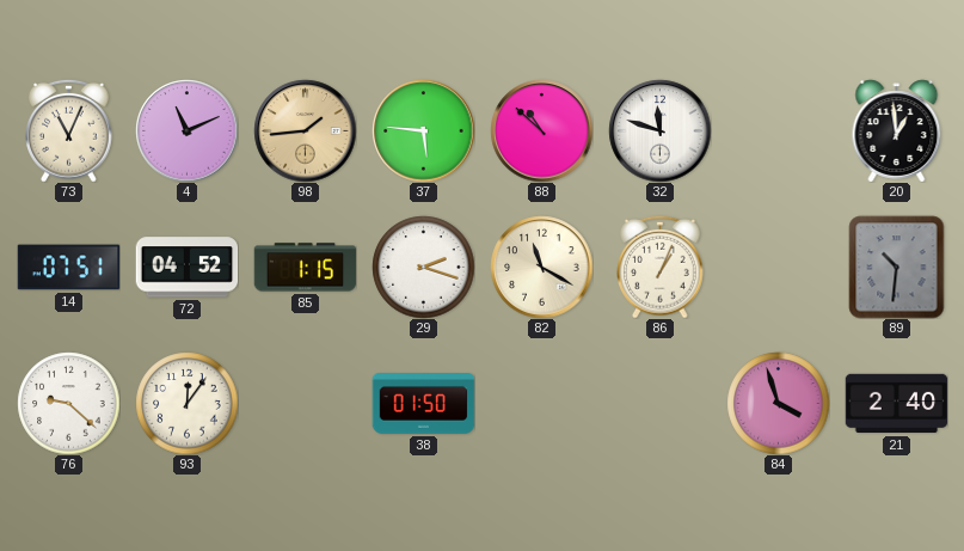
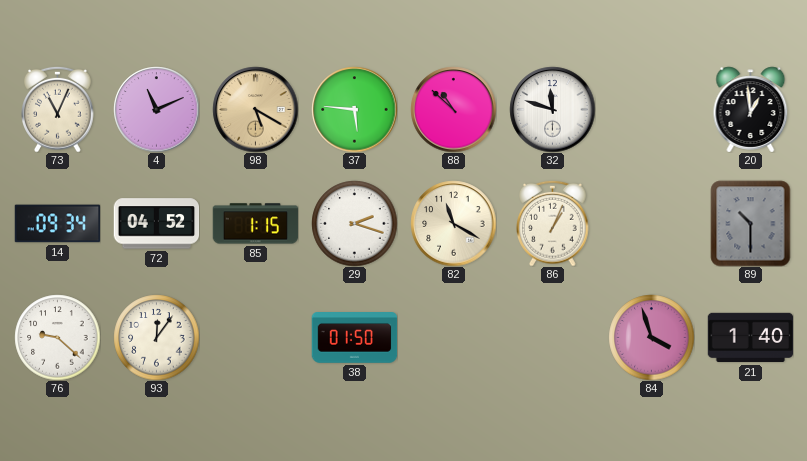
98: 1:44 -> 5:20 (255, 109)
14: 07:51 -> 09:34 (57, 224)
89: 10:31 -> 10:30 (751, 223)
21: 2:40 -> 1:40 (750, 338)
